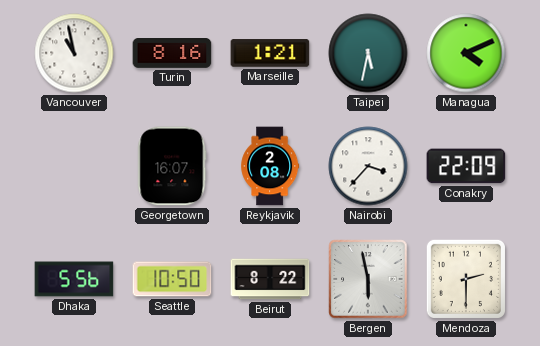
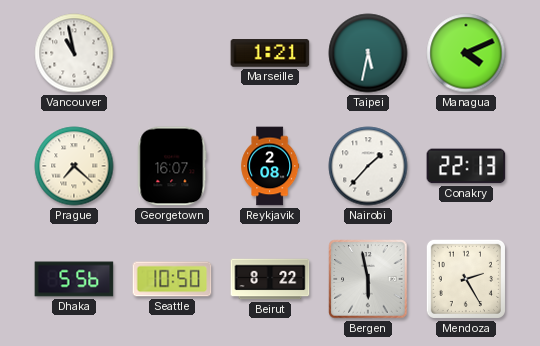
Turin: 8:16 -> none (172, 54)
Prague: none -> 7:22 (74, 166)
Nairobi: 3:37 -> 1:37 (368, 166)
Conakry: 22:09 -> 22:13 (466, 166)
Mendoza: 2:30 -> 2:25 (466, 279)
